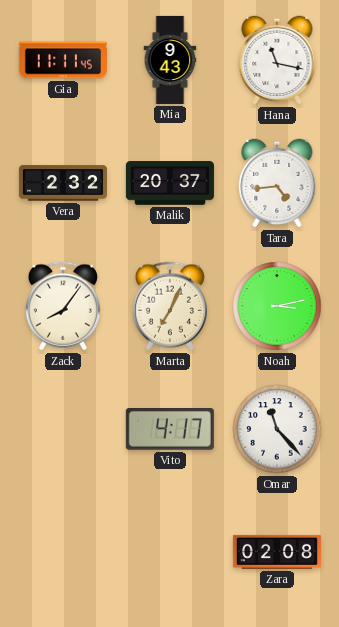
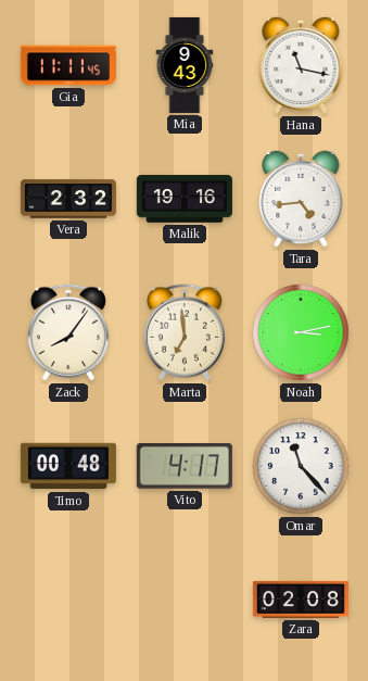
Malik: 20:37 -> 19:16 (185, 199)
Marta: 7:04 -> 6:59 (185, 332)
Timo: none -> 00:48 (68, 466)
